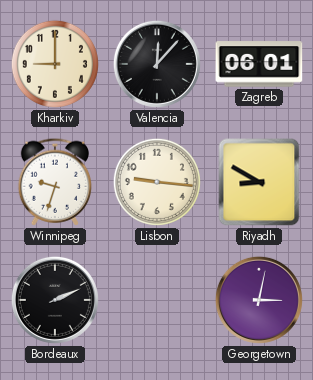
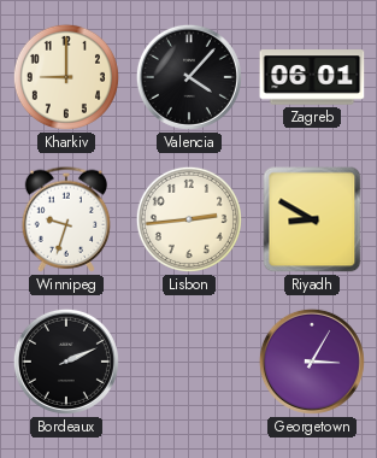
Valencia: 12:07 -> 4:07 (189, 77)
Lisbon: 9:16 -> 2:44 (189, 219)
Georgetown: 3:02 -> 3:05 (312, 362)
